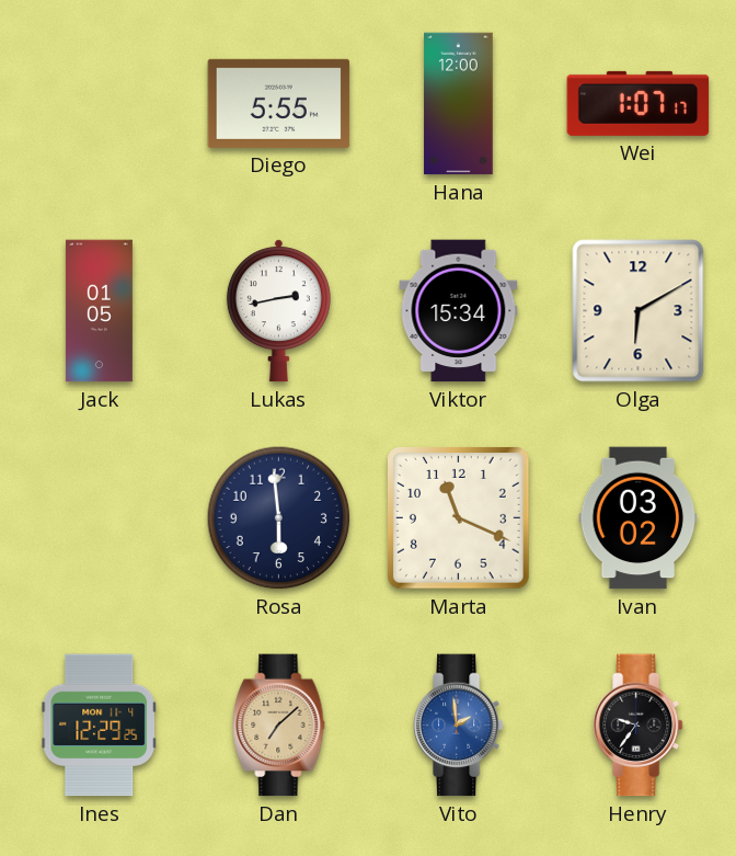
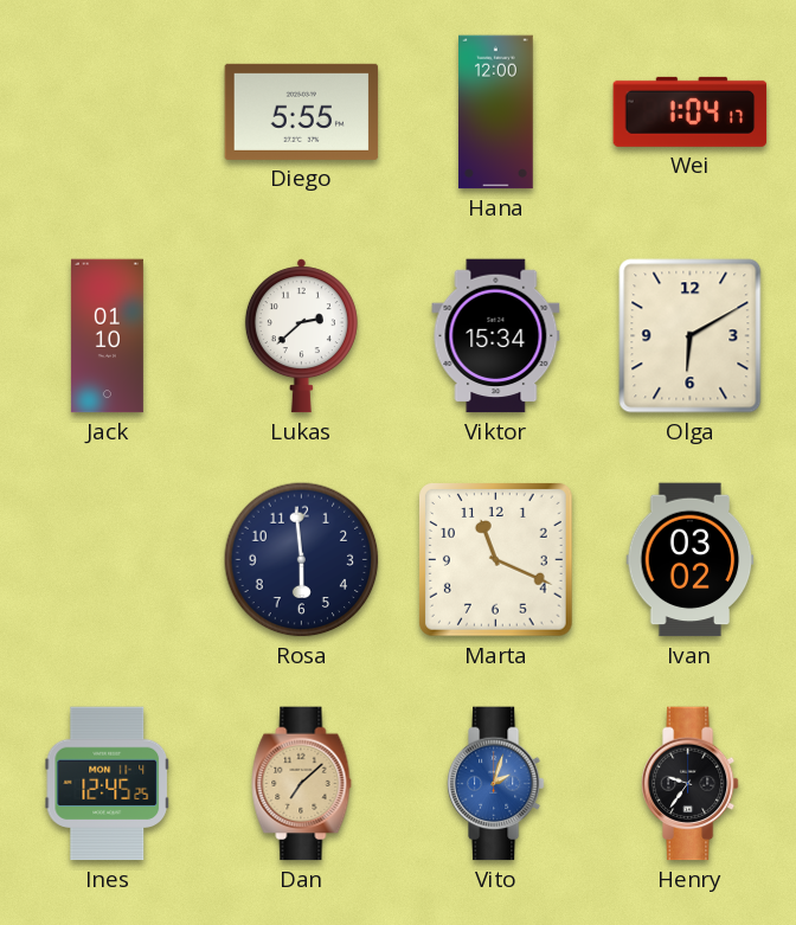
Wei: 1:07 -> 1:04 (691, 111)
Jack: 01:05 -> 01:10 (107, 336)
Lukas: 2:43 -> 2:38 (301, 336)
Ines: 12:29 -> 12:45 (108, 784)
Vito: 1:59 -> 2:03 (495, 784)
